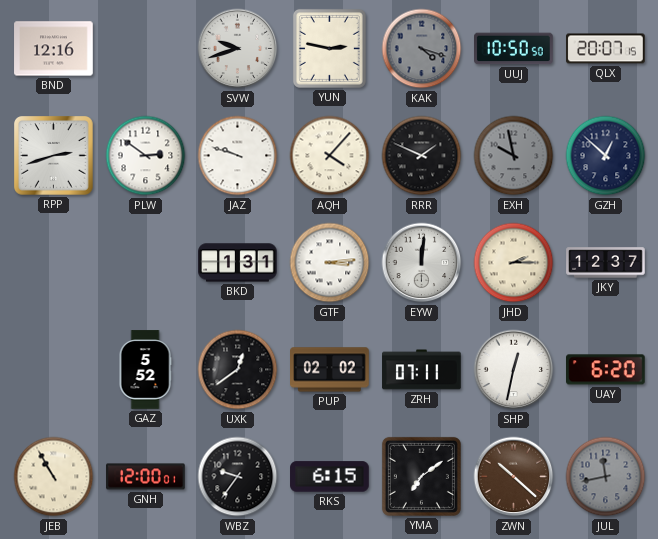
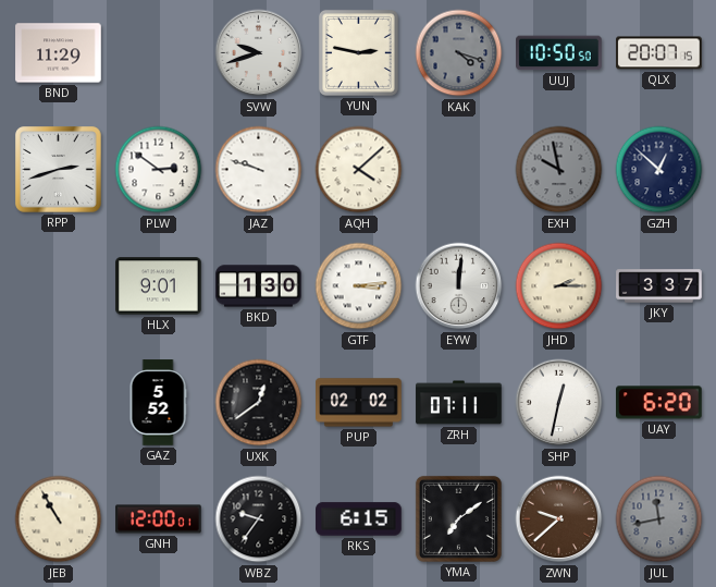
BND: 12:16 -> 11:29 (59, 53)
AQH: 4:07 -> 4:08 (359, 170)
RRR: 1:49 -> none (422, 156)
HLX: none -> 9:01 (159, 286)
BKD: 1:31 -> 1:30 (259, 286)
JKY: 12:37 -> 3:37 (659, 286)
ZWN: 10:22 -> 9:38 (559, 519)
